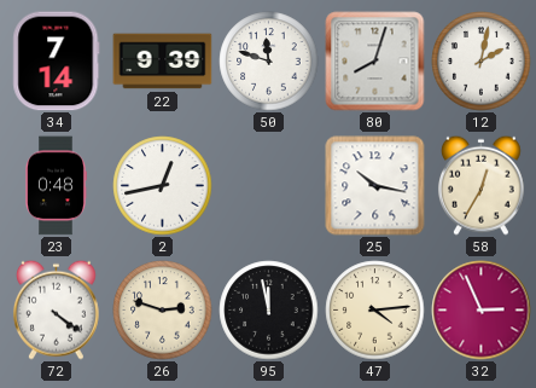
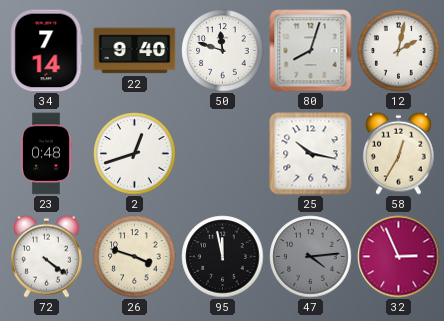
22: 9:39 -> 9:40 (135, 51)
2: 12:43 -> 12:42 (135, 154)
26: 2:48 -> 3:48 (135, 257)
47 dial: cream -> grey (311, 257)
